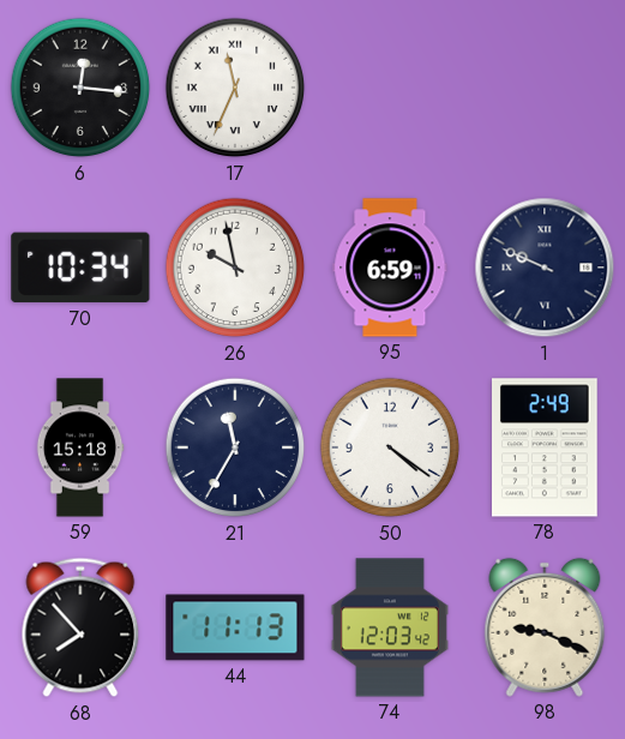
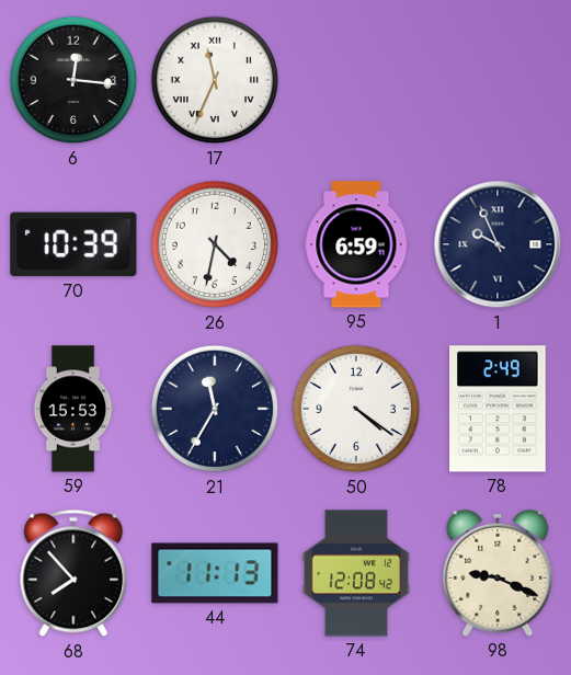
70: 10:34 -> 10:39 (73, 244)
26: 9:58 -> 4:32 (215, 244)
1: 9:49 -> 9:56 (498, 244)
59: 15:18 -> 15:53 (73, 409)
74: 12:03 -> 12:08 (356, 573)
